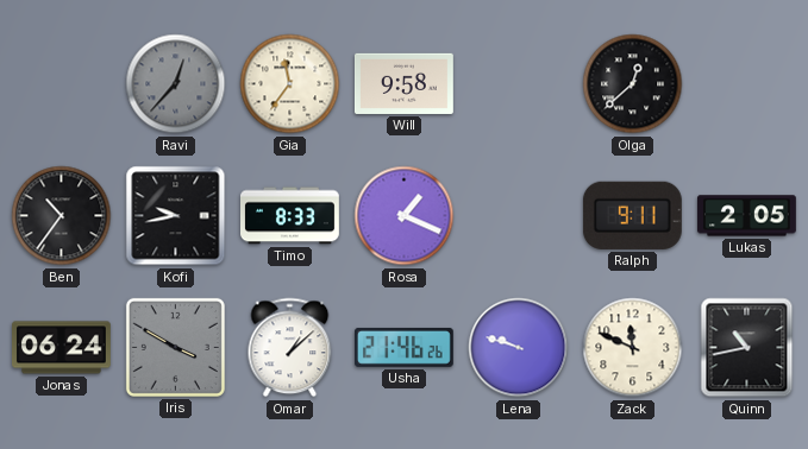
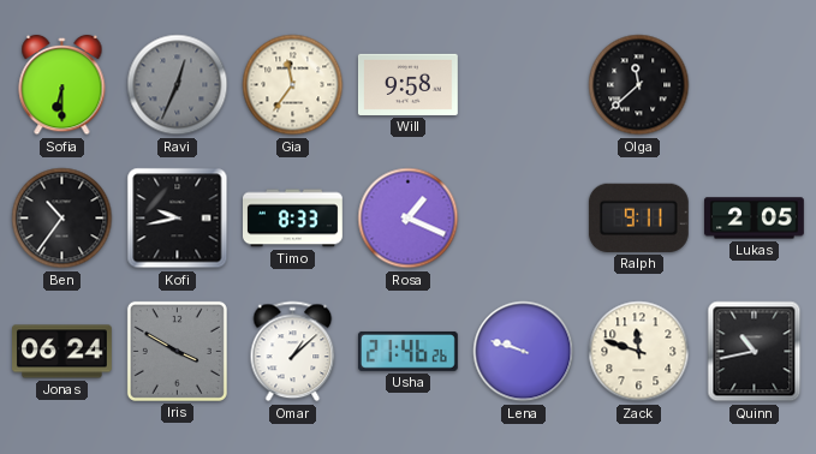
Sofia: none -> 6:30 (62, 85)
Ravi: 12:37 -> 12:34 (178, 85)
Olga: 12:38 -> 11:38 (639, 85)
Zack: 11:49 -> 11:48 (639, 352)
